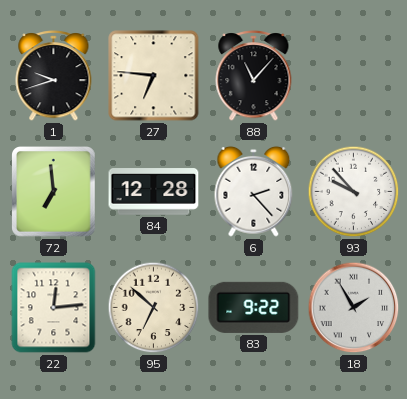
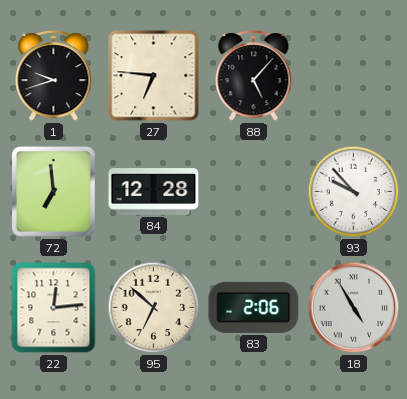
88: 11:07 -> 5:07 (254, 76)
6: 2:23 -> none (254, 191)
83: 9:22 -> 2:06 (254, 307)
18: 1:55 -> 4:55 (354, 308)
